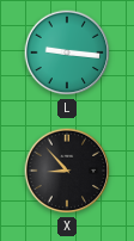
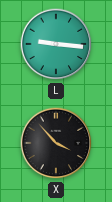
X: 8:53 -> 3:53 (56, 143)
